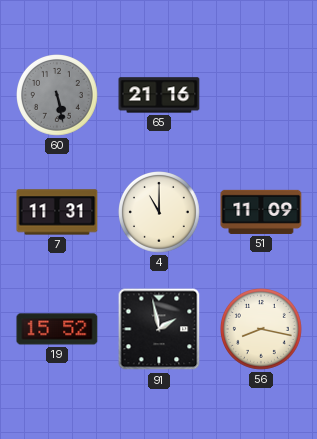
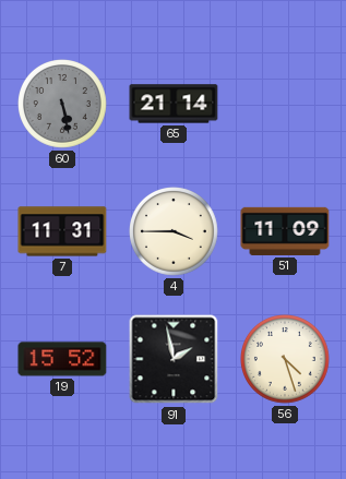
65: 21:16 -> 21:14 (174, 104)
4: 11:00 -> 3:45 (175, 232)
56: 8:17 -> 4:27 (286, 360)
